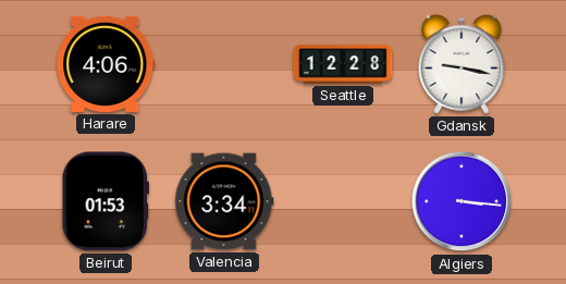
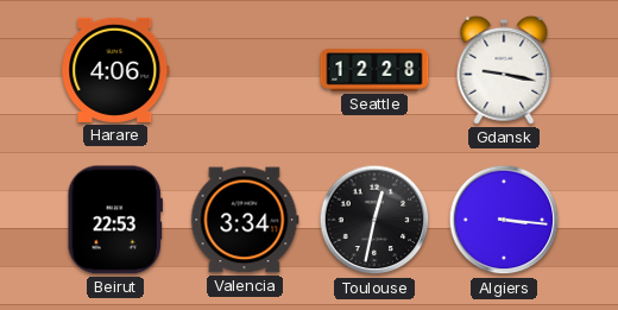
Beirut: 01:53 -> 22:53 (115, 220)
Toulouse: none -> 12:32 (374, 220)
